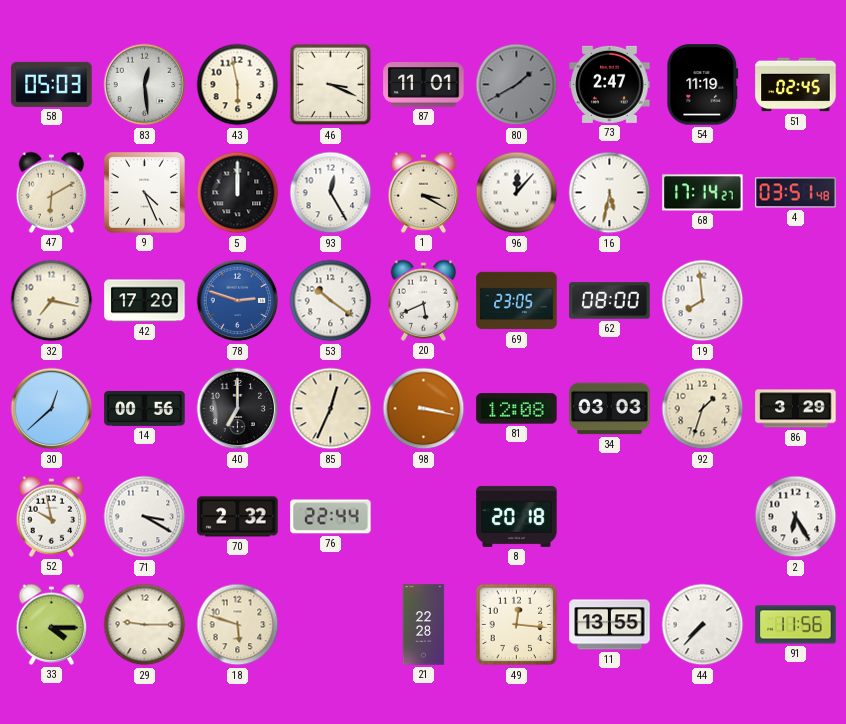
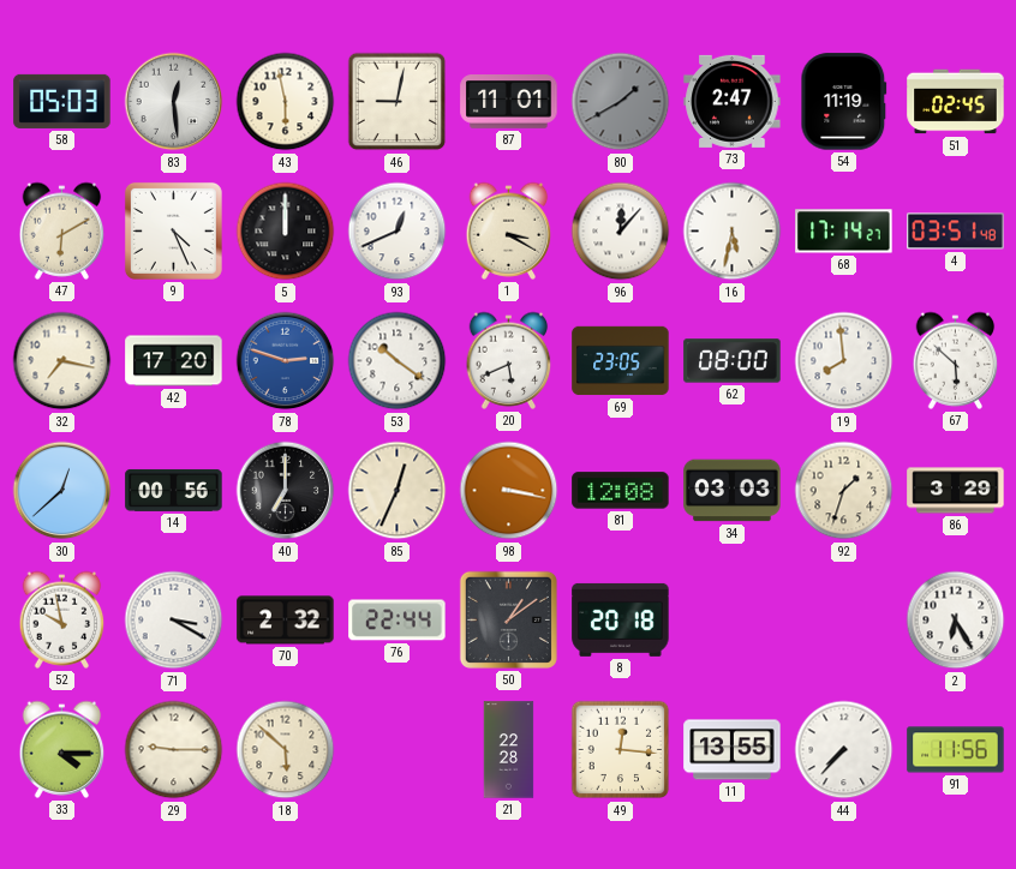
46: 3:19 -> 9:02 (398, 102)
93: 12:25 -> 12:41 (398, 232)
67: none -> 5:52 (956, 360)
50: none -> 1:09 (508, 619)
18: 5:48 -> 5:52 (286, 750)
